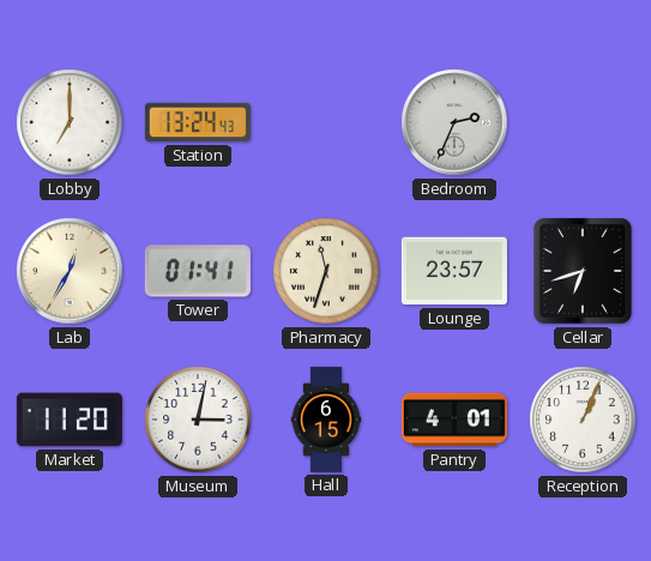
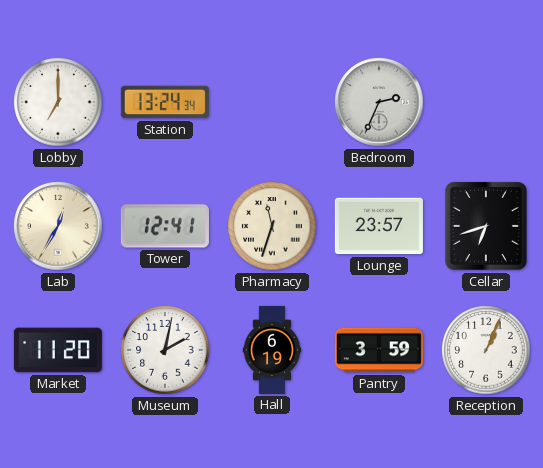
Station: 13:24:43 -> 13:24:34 (165, 102)
Tower: 01:41 -> 12:41 (165, 226)
Museum: 3:02 -> 2:02 (165, 350)
Hall: 6:15 -> 6:19 (272, 350)
Pantry: 4:01 -> 3:59 (379, 350)
